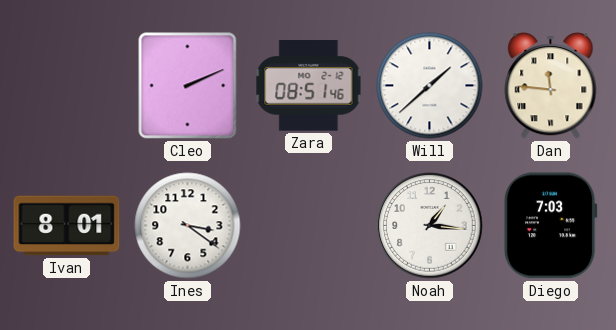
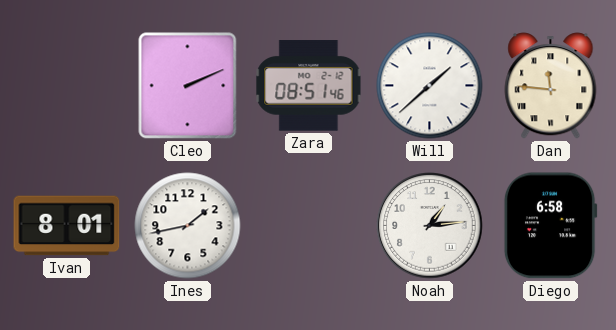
Ines: 3:21 -> 1:43 (188, 226)
Noah: 1:16 -> 1:14 (430, 226)
Diego: 7:03 -> 6:58 (550, 226)
